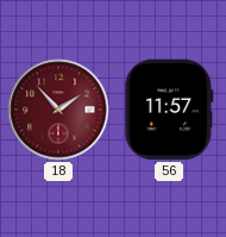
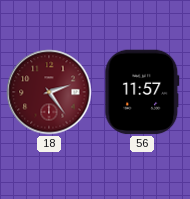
18: 1:53 -> 2:24 (49, 92)
